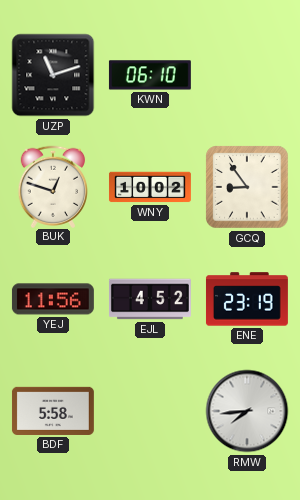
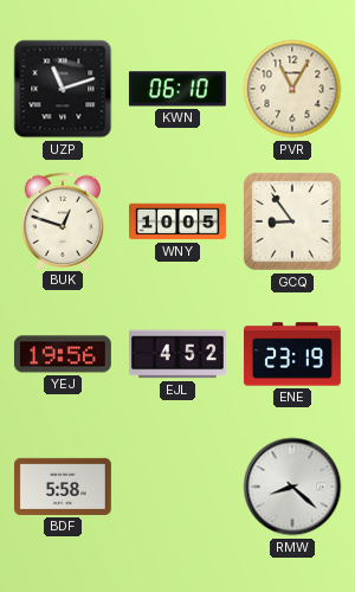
PVR: none -> 11:05 (292, 89)
WNY: 10:02 -> 10:05 (177, 221)
YEJ: 11:56 -> 19:56 (63, 354)
RMW: 7:44 -> 8:22 (292, 487)
